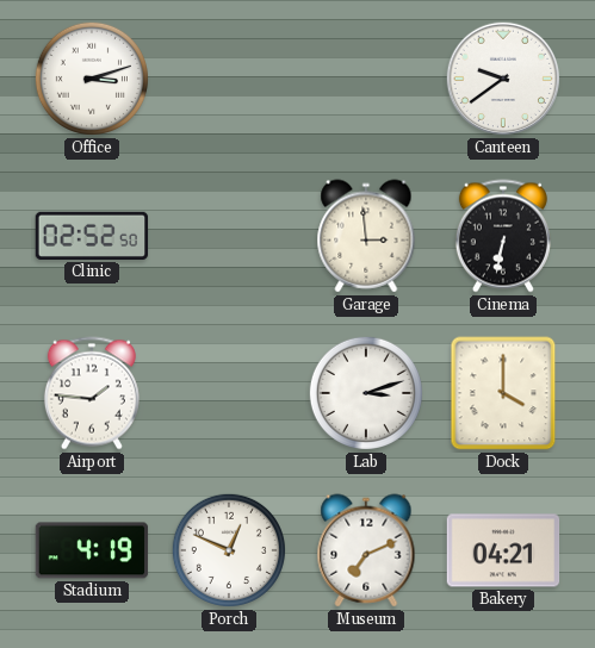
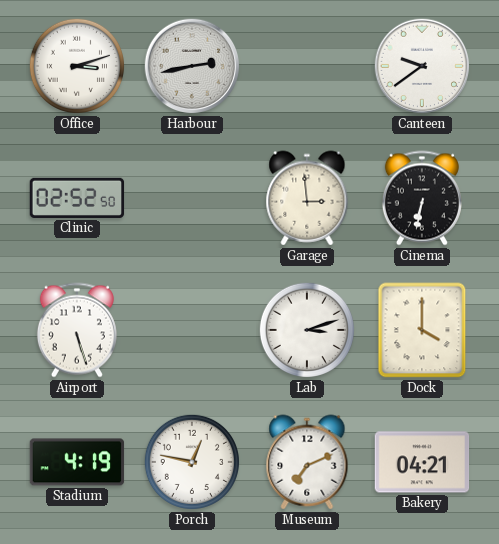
Harbour: none -> 2:43 (192, 66)
Airport: 1:46 -> 5:27 (77, 330)
Porch: 12:49 -> 12:47 (192, 462)
